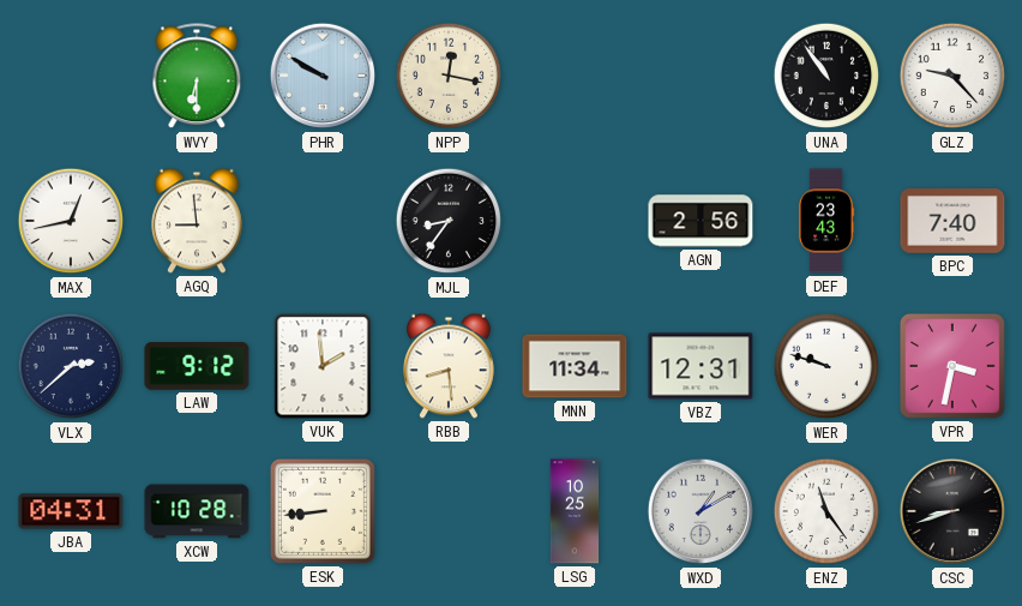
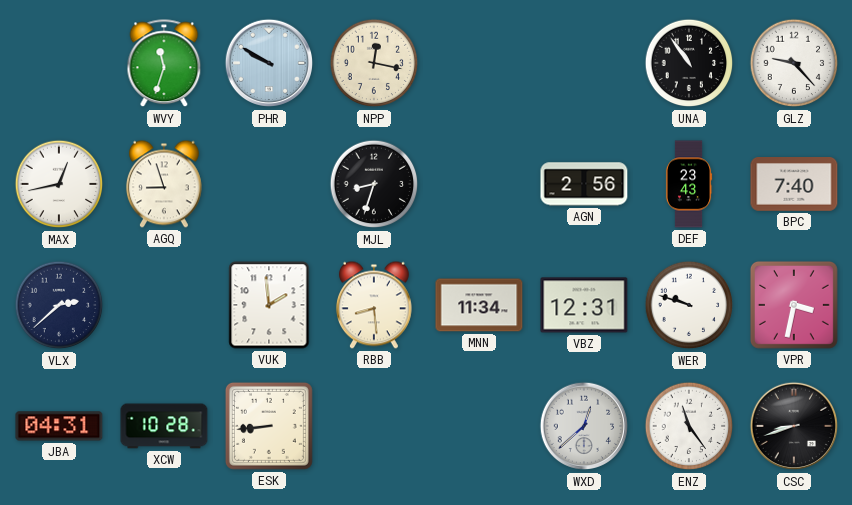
WVY: 6:30 -> 11:33 (164, 64)
AGQ: 8:59 -> 8:57 (164, 184)
MJL: 8:36 -> 8:33 (374, 184)
LAW: 9:12 -> none (197, 366)
LSG: 10:25 -> none (575, 511)
WXD: 1:10 -> 12:38 (584, 426)
